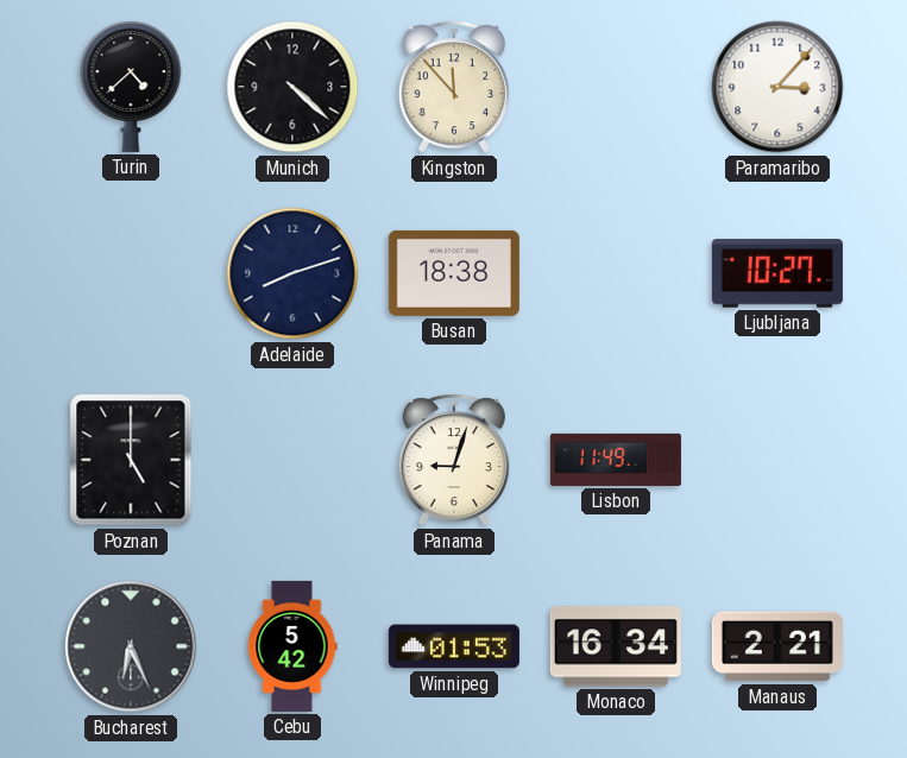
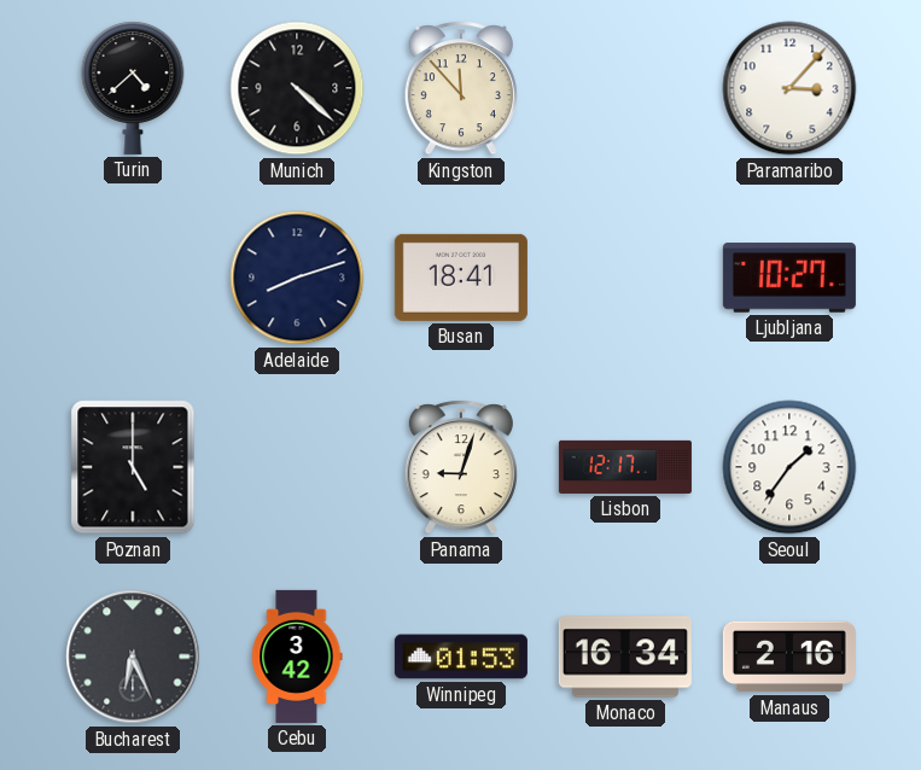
Busan: 18:38 -> 18:41 (461, 278)
Lisbon: 11:49 -> 12:17 (625, 467)
Seoul: none -> 1:36 (789, 467)
Cebu: 5:42 -> 3:42 (297, 657)
Manaus: 2:21 -> 2:16 (789, 657)
